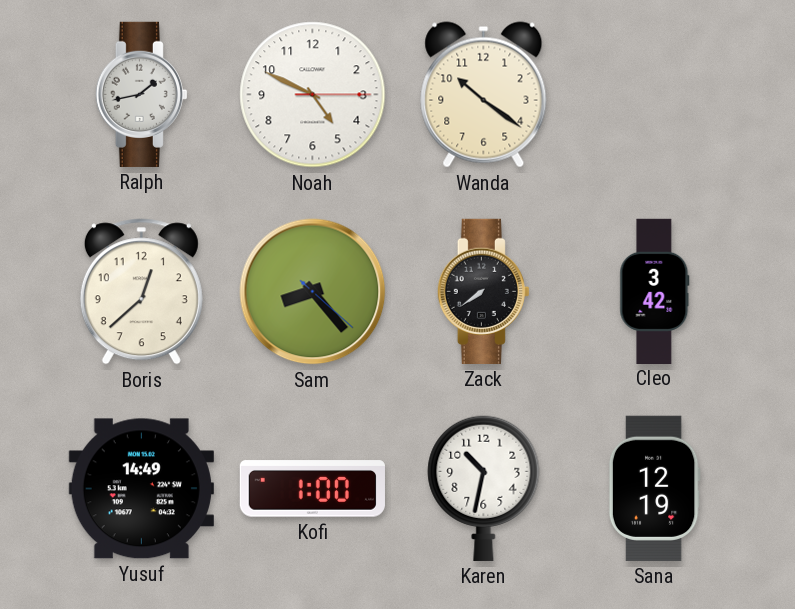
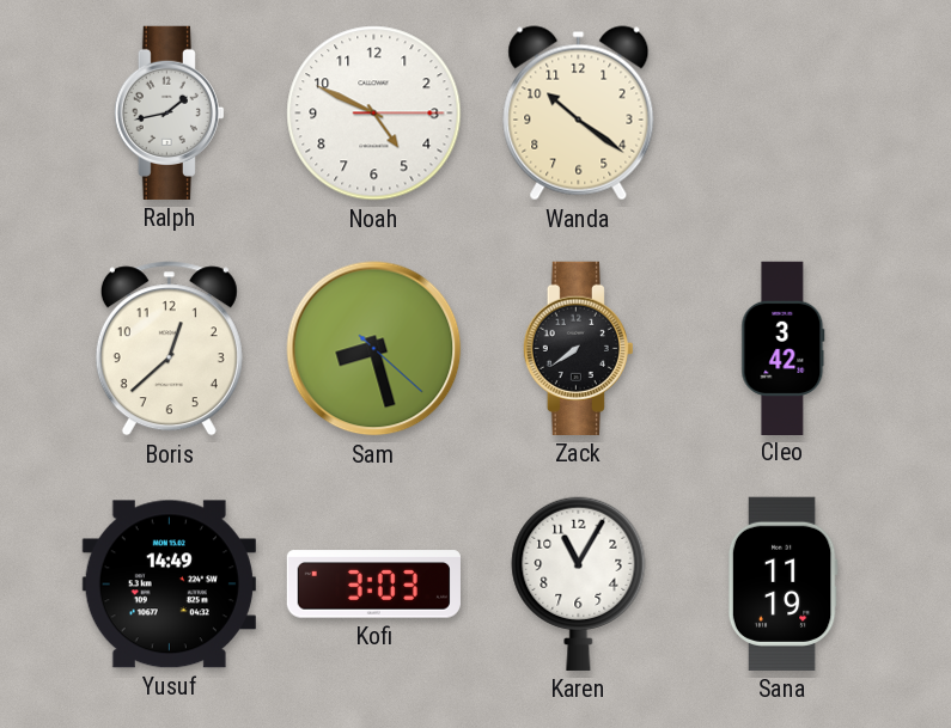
Sam: 8:23 -> 8:27 (374, 349)
Kofi: 1:00 -> 3:03 (373, 585)
Karen: 10:32 -> 11:05 (579, 583)
Sana: 12:19 -> 11:19 (782, 583)
